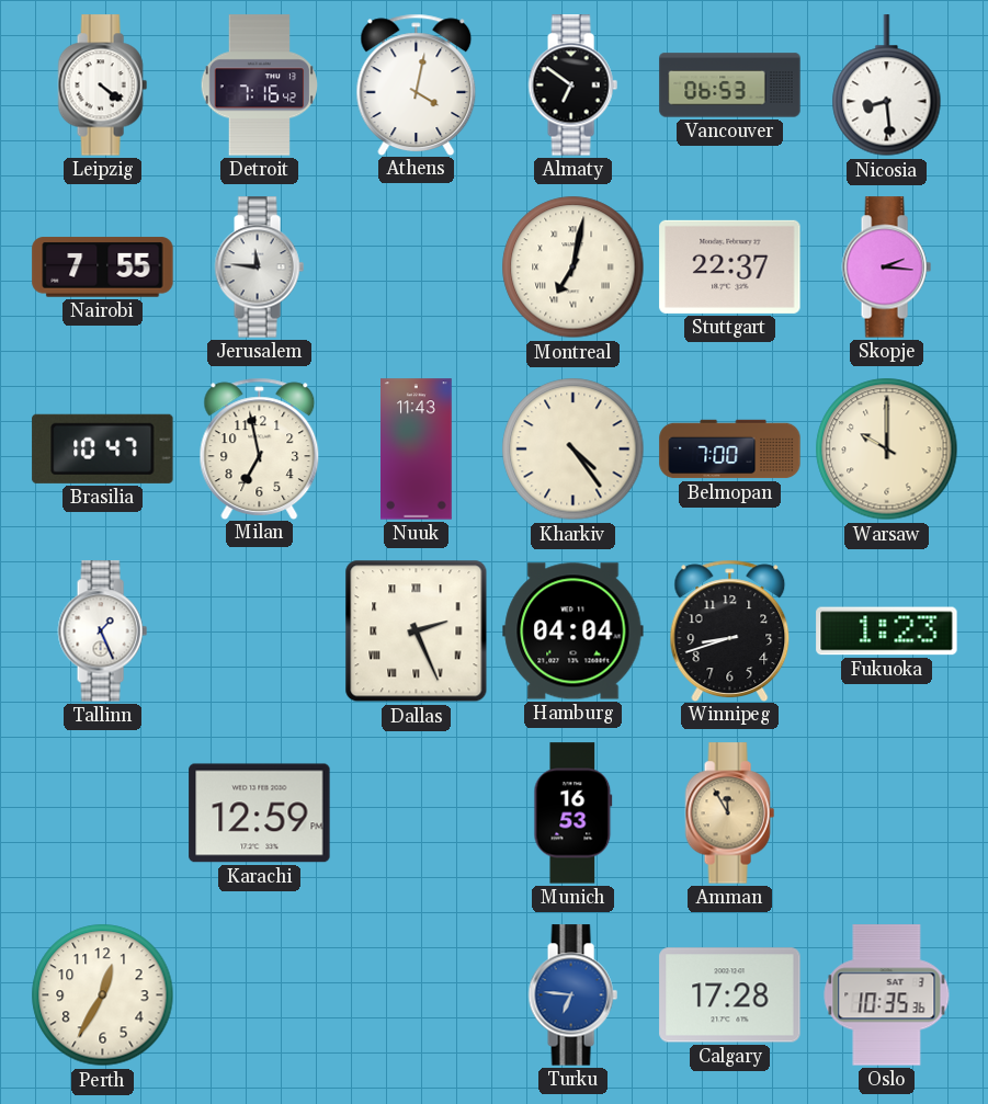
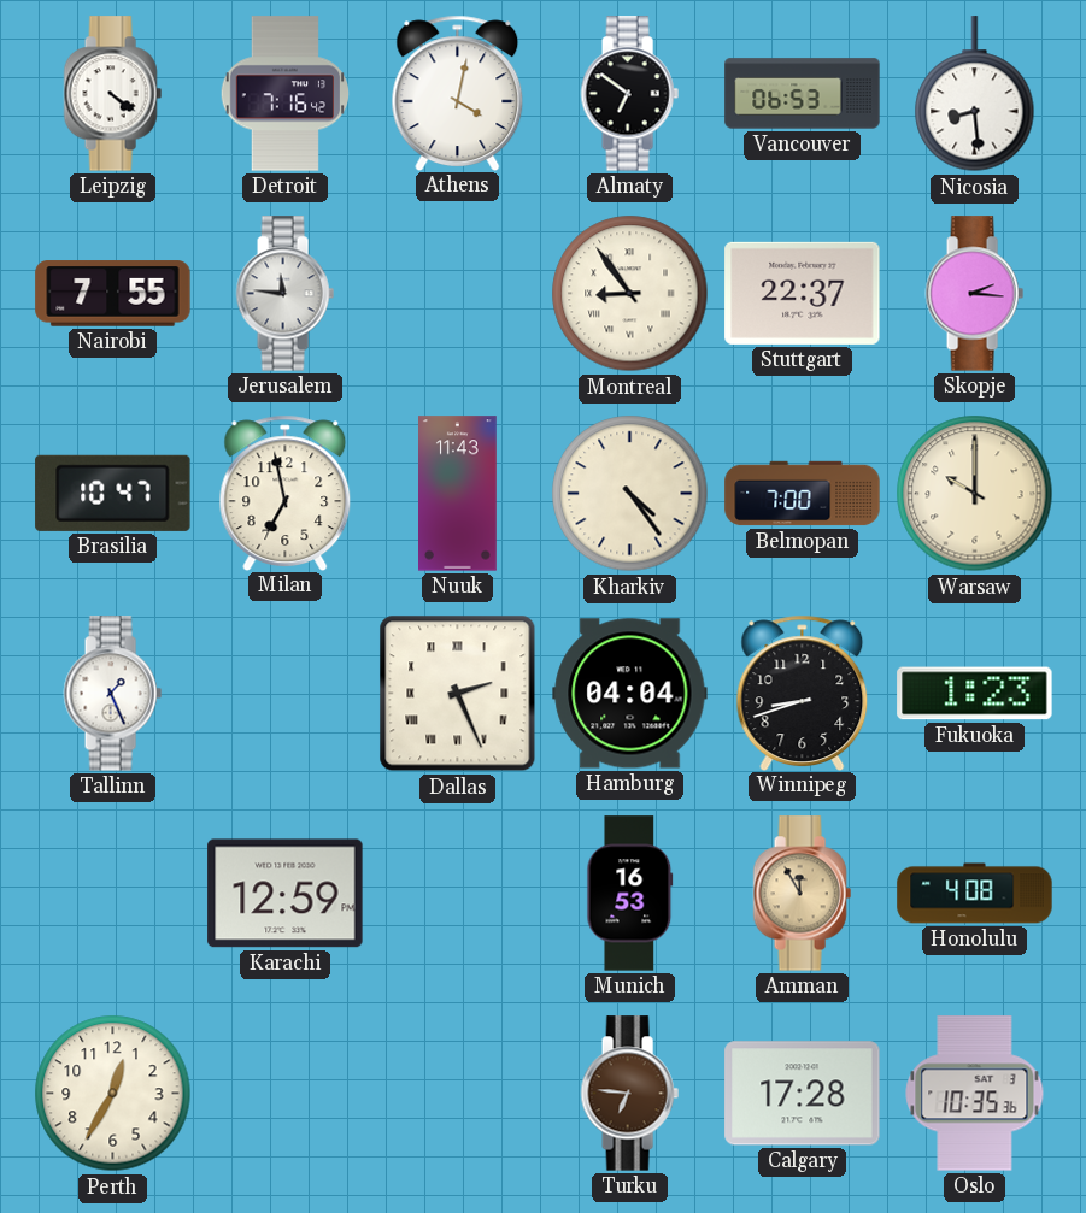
Montreal: 7:02 -> 8:54 (630, 294)
Honolulu: none -> 4:08 (975, 894)
Turku dial: blue -> brown (629, 1094)
